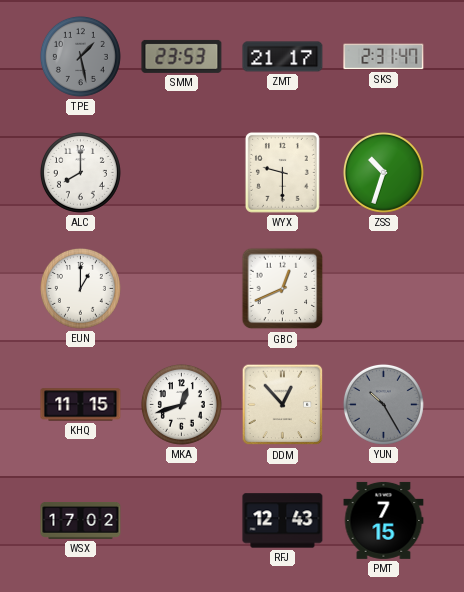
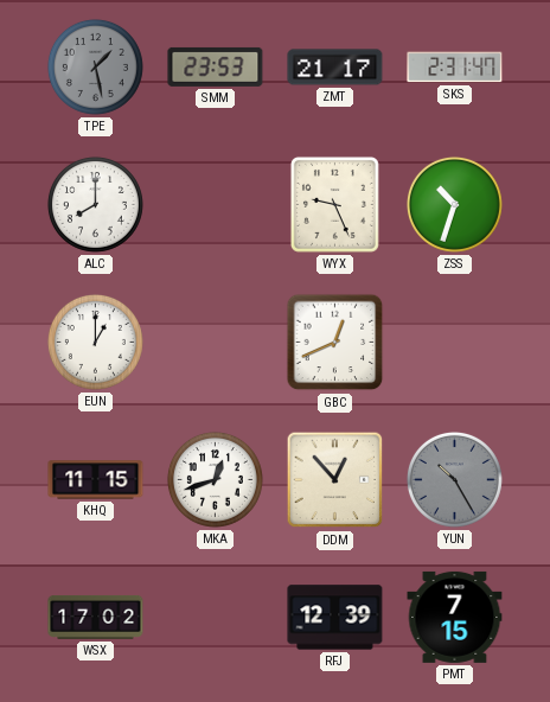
WYX: 9:30 -> 9:26 (334, 204)
RFJ: 12:43 -> 12:39 (335, 618)
